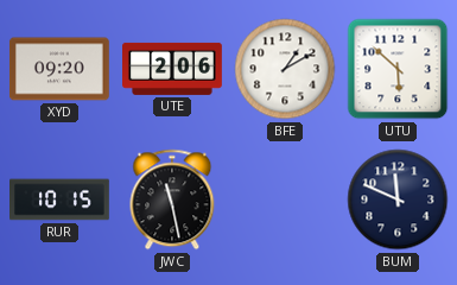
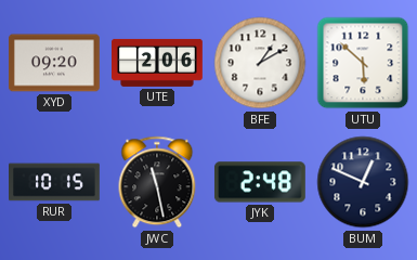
JYK: none -> 2:48 (260, 182)
BUM: 11:49 -> 12:49 (363, 182)
